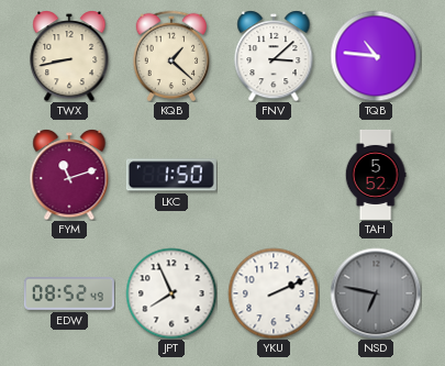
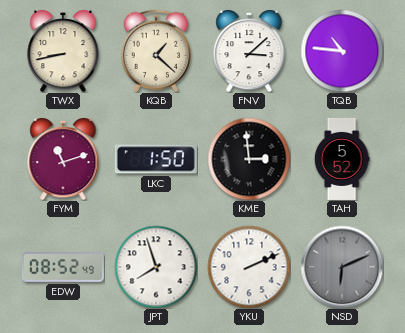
KME: none -> 2:59 (249, 159)
JPT: 7:56 -> 7:57 (156, 267)
NSD: 6:47 -> 6:11 (342, 267)
